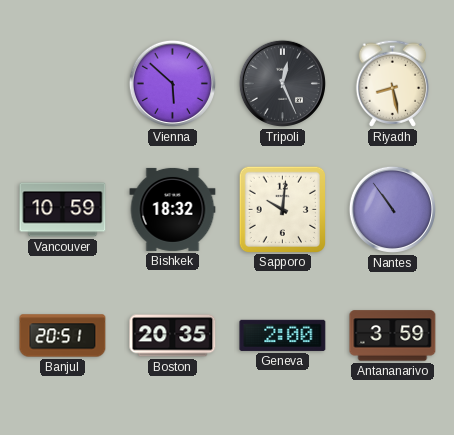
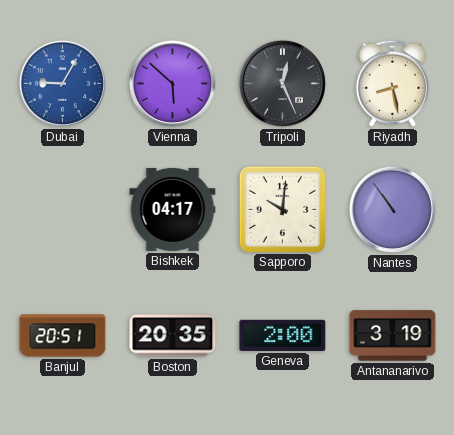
Dubai: none -> 9:05 (62, 83)
Vancouver: 10:59 -> none (63, 210)
Bishkek: 18:32 -> 04:17 (173, 209)
Antananarivo: 3:59 -> 3:19 (393, 336)
